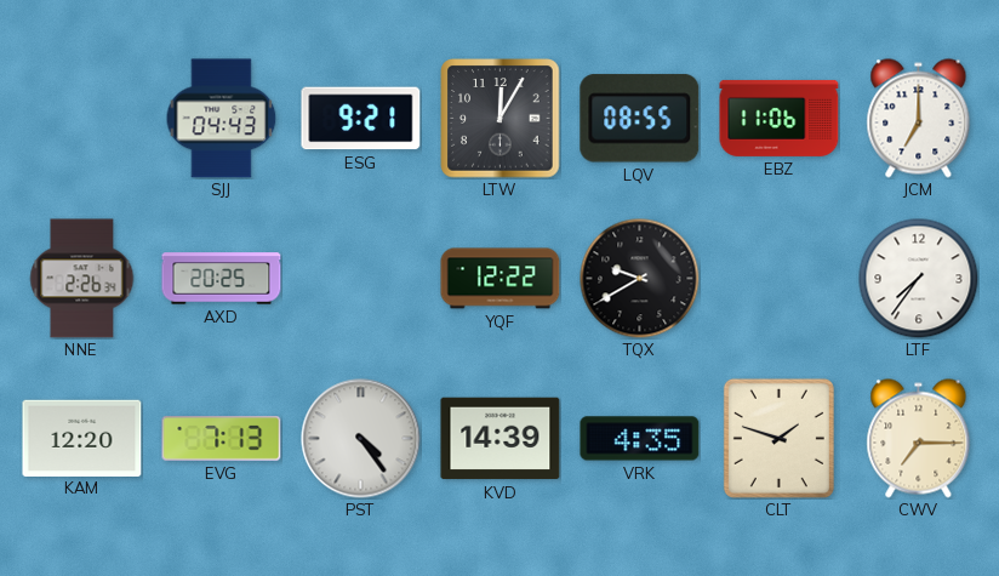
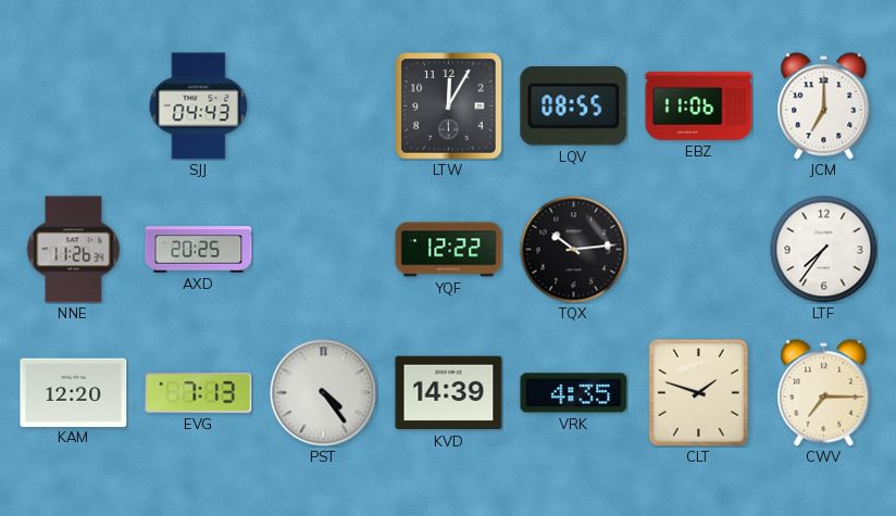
ESG: 9:21 -> none (361, 119)
NNE: 2:26 -> 11:26 (74, 250)
TQX: 9:40 -> 10:14 (574, 250)
